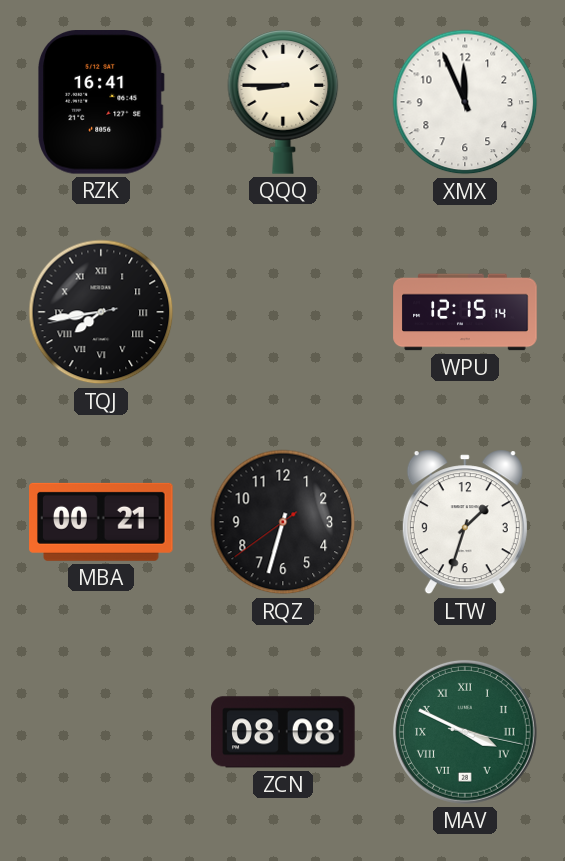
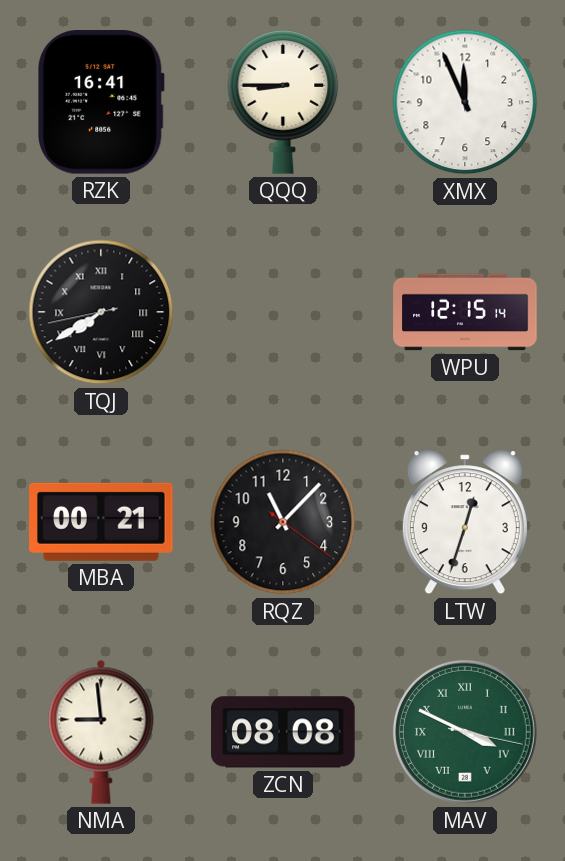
TQJ: 7:43 -> 7:39 (101, 312)
RQZ: 6:32 -> 11:07 (283, 522)
LTW: 1:33 -> 12:33 (465, 522)
NMA: none -> 8:59 (101, 732)
